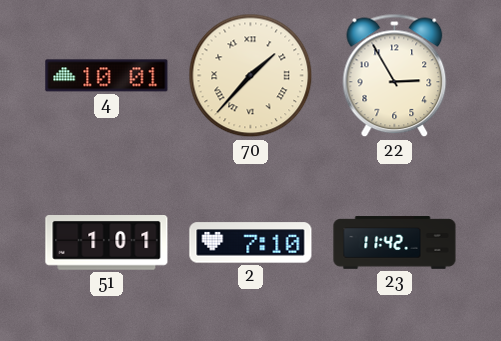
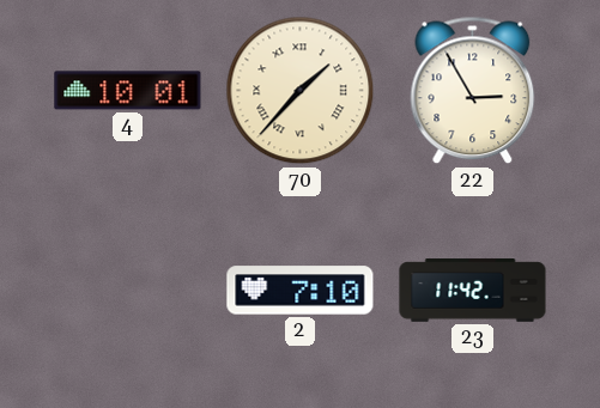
51: 1:01 -> none (107, 243)
